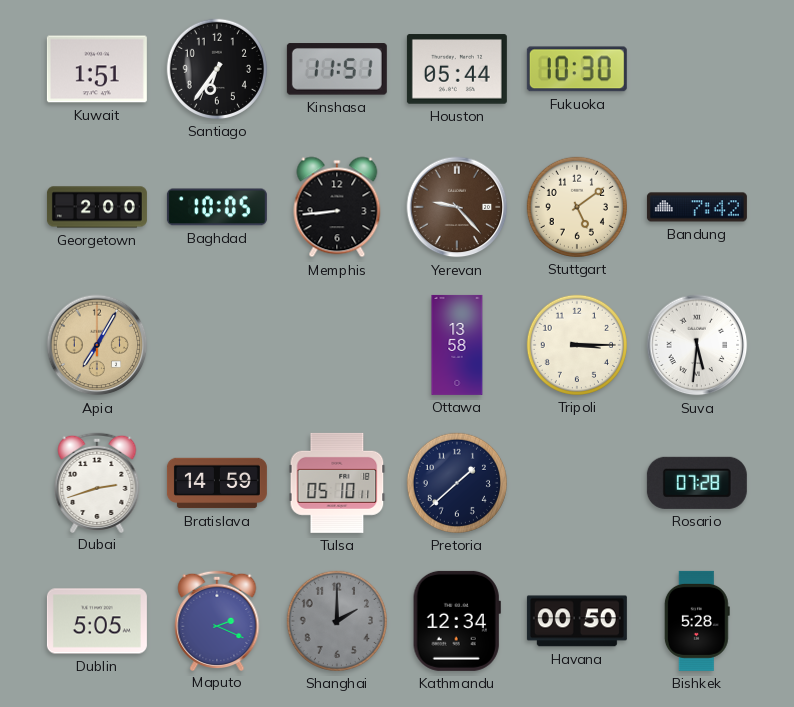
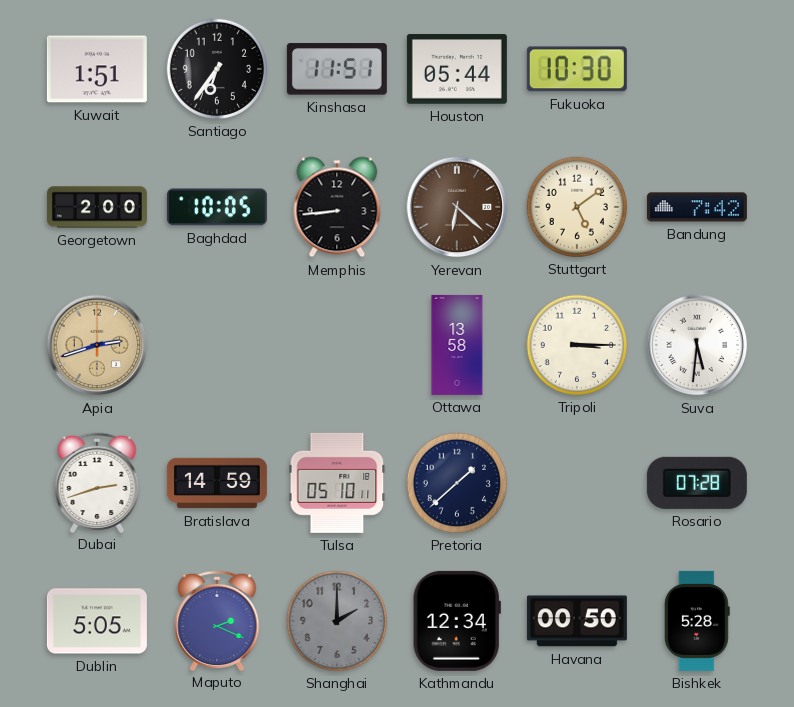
Yerevan: 9:23 -> 6:22 (457, 207)
Apia: 7:05 -> 2:42 (97, 345)
